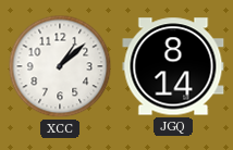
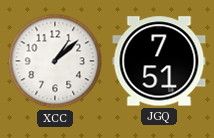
JGQ: 8:14 -> 7:51 (159, 61)
